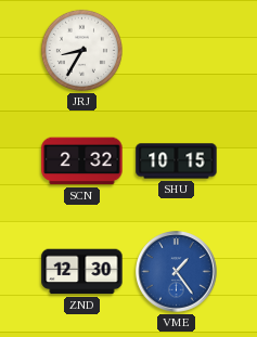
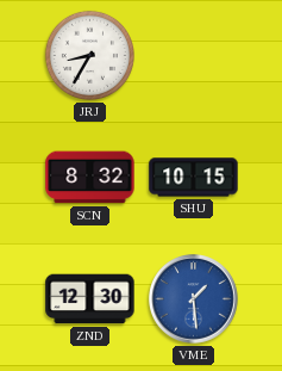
SCN: 2:32 -> 8:32 (90, 178)
VME: 1:24 -> 1:29 (194, 299)
